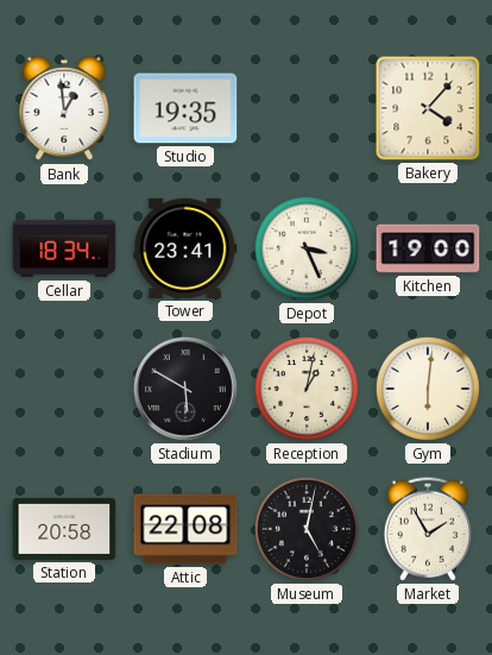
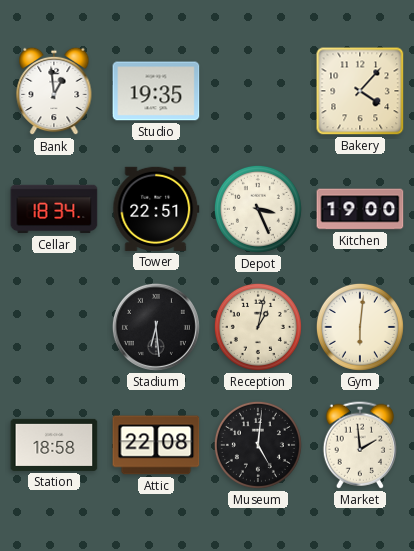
Tower: 23:41 -> 22:51 (156, 209)
Stadium: 5:50 -> 6:29 (156, 327)
Station: 20:58 -> 18:58 (54, 445)
Museum: 5:02 -> 5:01 (258, 445)
Market: 1:55 -> 1:59 (359, 445)
